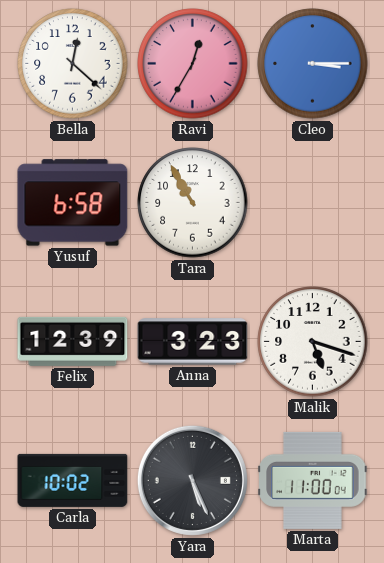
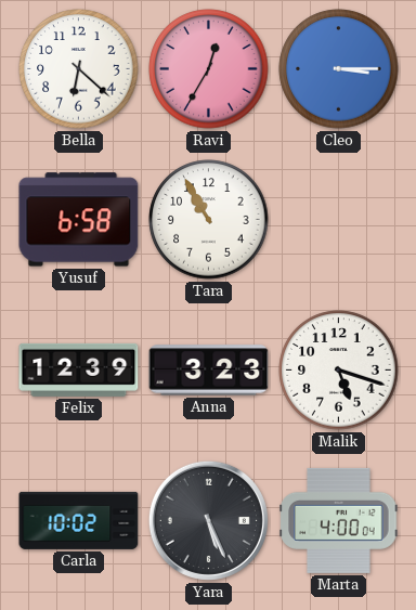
Bella: 12:22 -> 6:22 (79, 69)
Marta: 11:00 -> 4:00 (339, 520)
